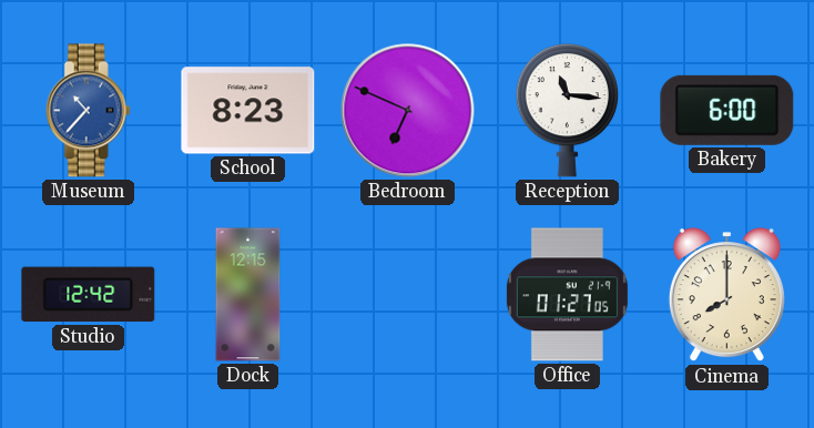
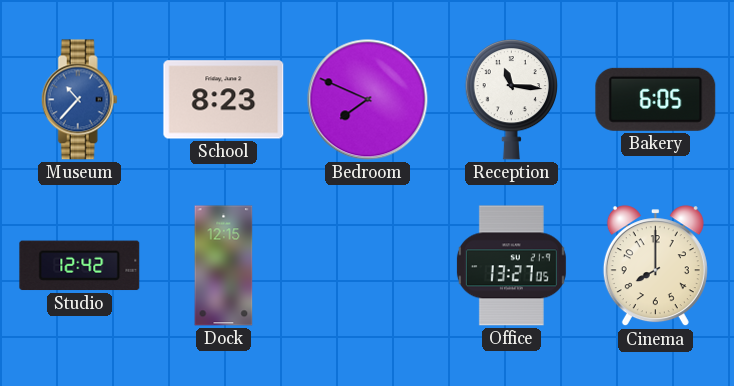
Bedroom: 6:49 -> 7:49 (368, 100)
Bakery: 6:00 -> 6:05 (656, 99)
Office: 01:27 -> 13:27 (511, 266)
